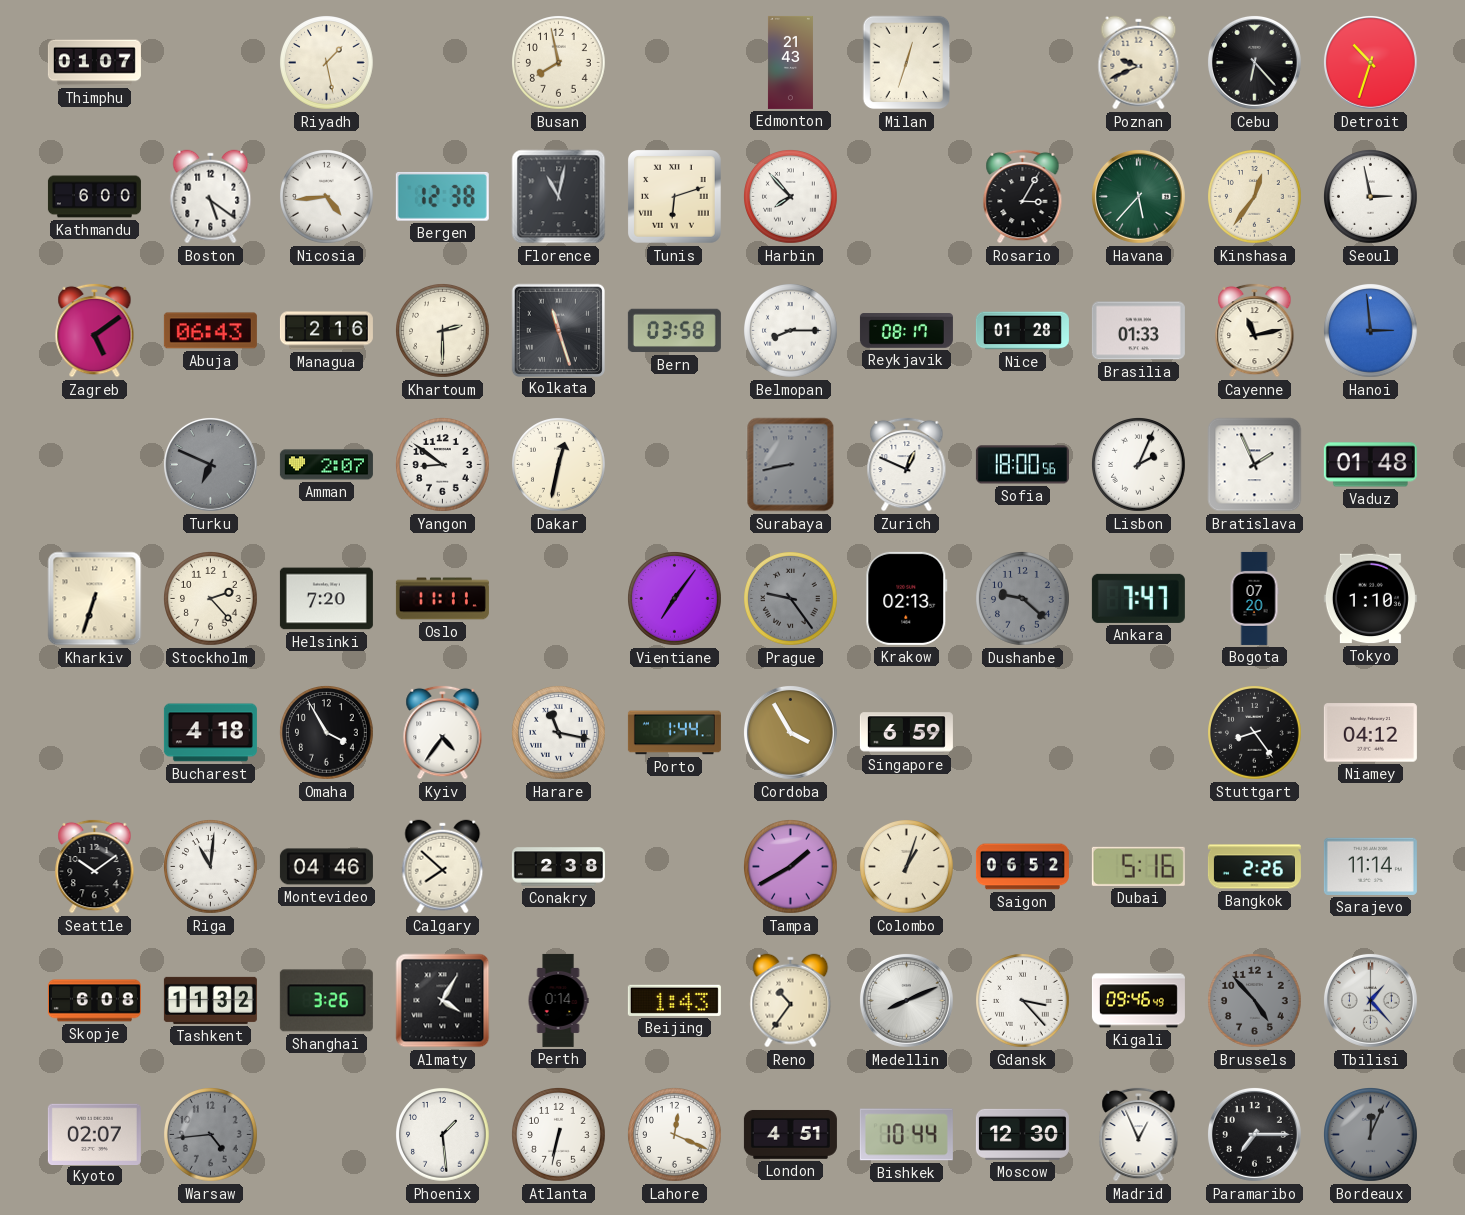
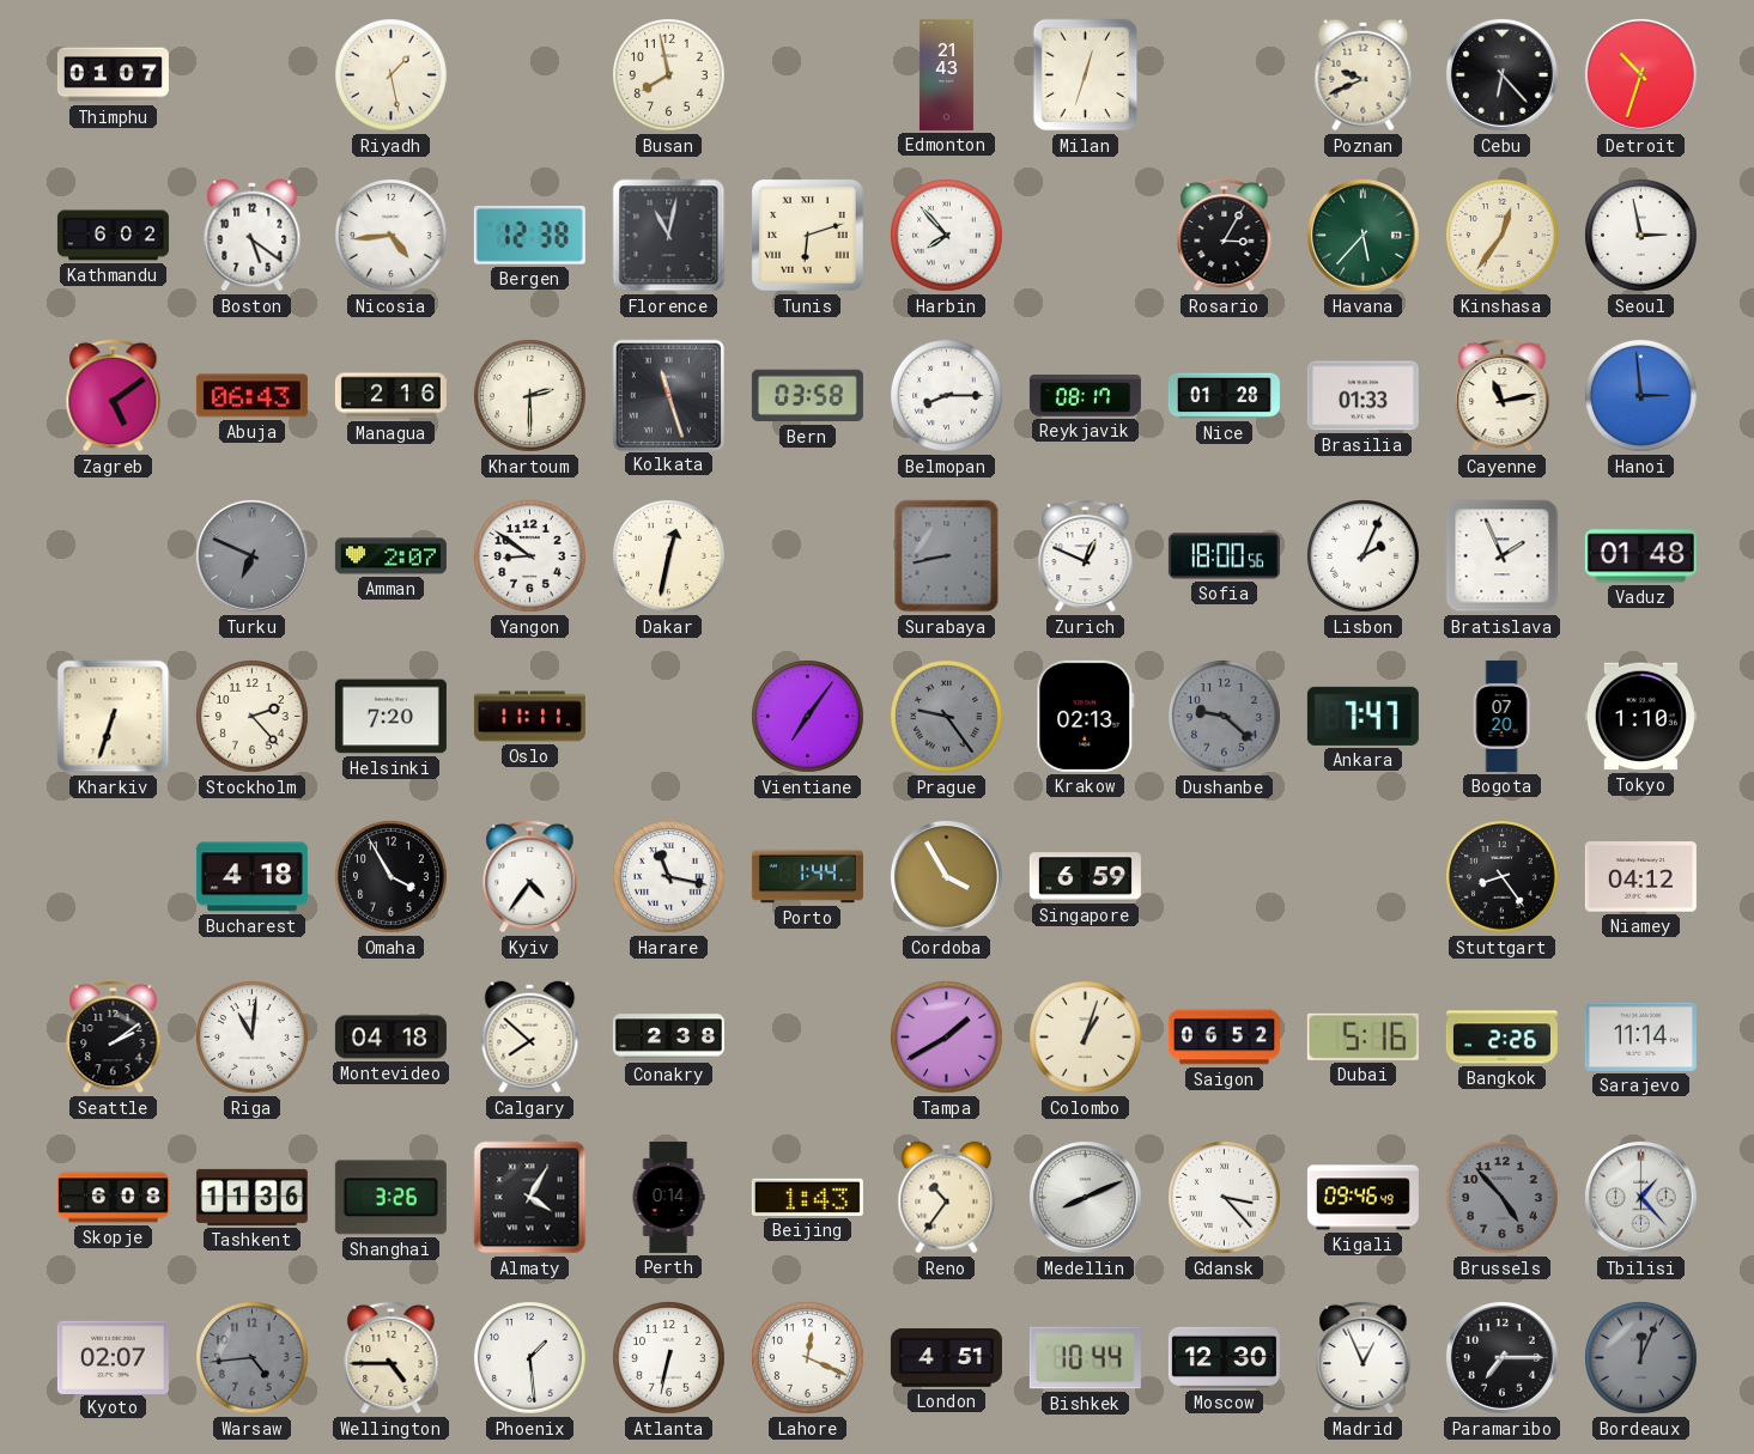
Kathmandu: 6:00 -> 6:02 (113, 236)
Seattle: 10:09 -> 2:09 (114, 1036)
Montevideo: 04:46 -> 04:18 (390, 1038)
Tashkent: 11:32 -> 11:36 (251, 1197)
Wellington: none -> 4:45 (392, 1357)
